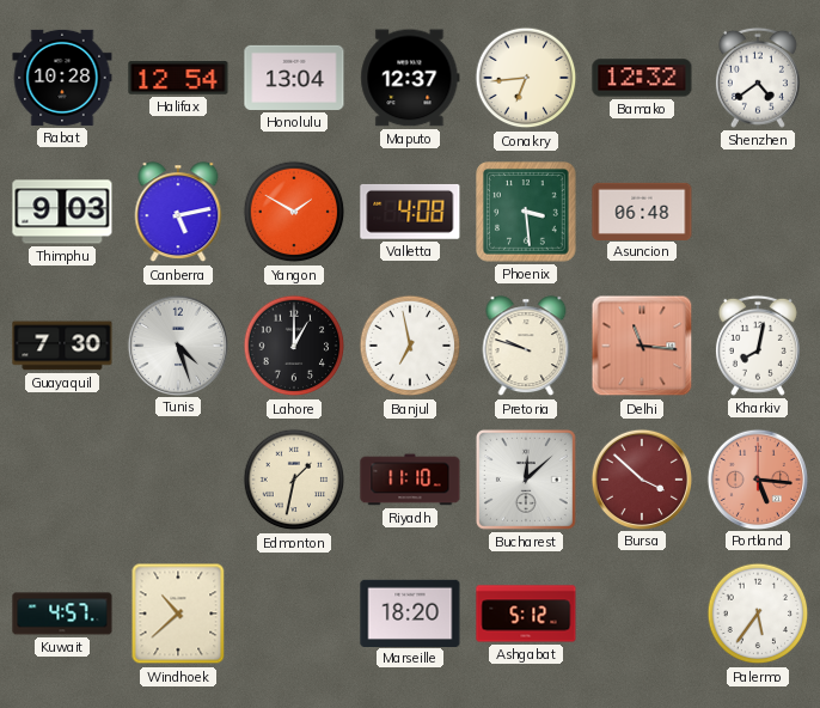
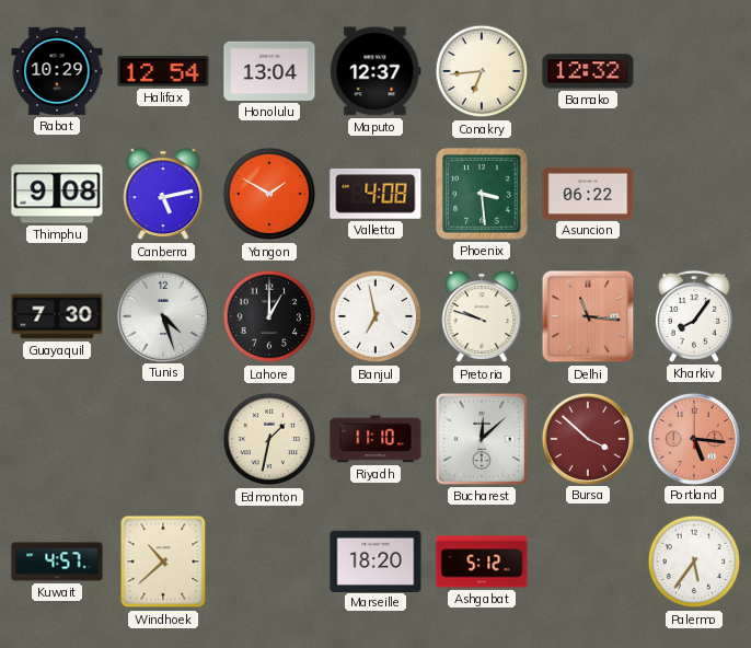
Rabat: 10:28 -> 10:29 (57, 71)
Shenzhen: 4:39 -> none (758, 78)
Thimphu: 9:03 -> 9:08 (57, 194)
Asuncion: 06:48 -> 06:22 (588, 193)
Kharkiv: 8:02 -> 8:06 (694, 316)
